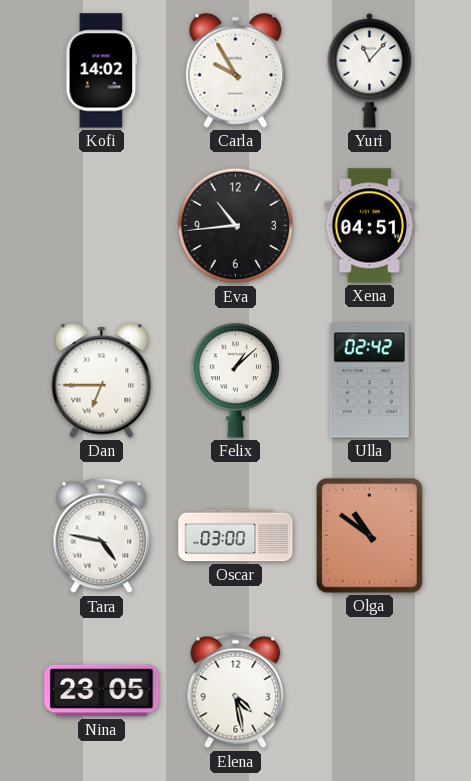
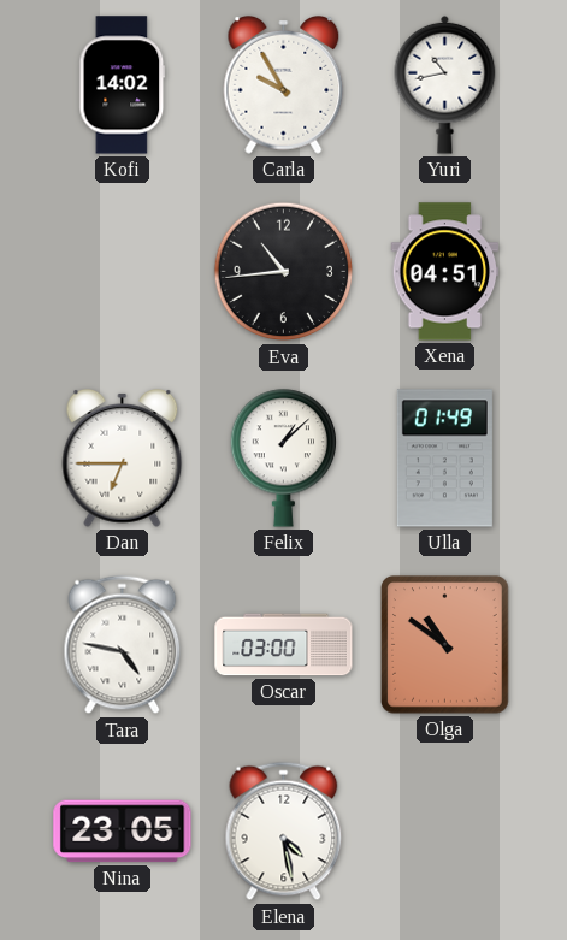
Yuri: 11:07 -> 10:43 (445, 84)
Ulla: 02:42 -> 01:49 (444, 459)
